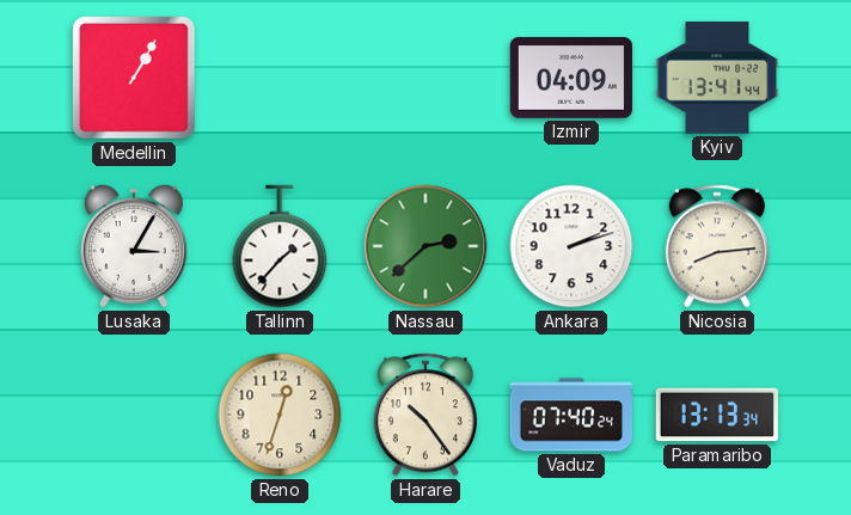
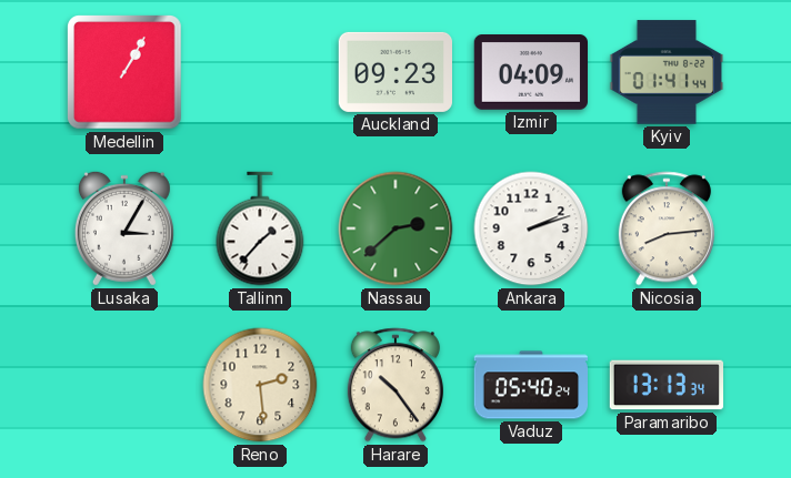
Auckland: none -> 09:23 (394, 72)
Kyiv: 13:41 -> 01:41 (667, 72)
Reno: 12:33 -> 2:29 (260, 385)
Vaduz: 07:40 -> 05:40 (530, 385)
